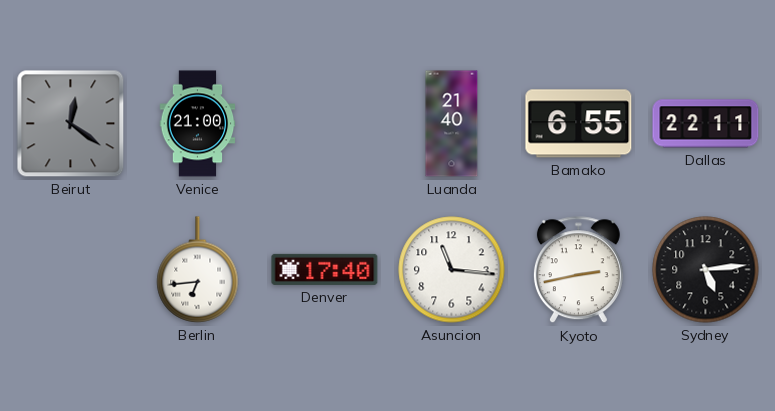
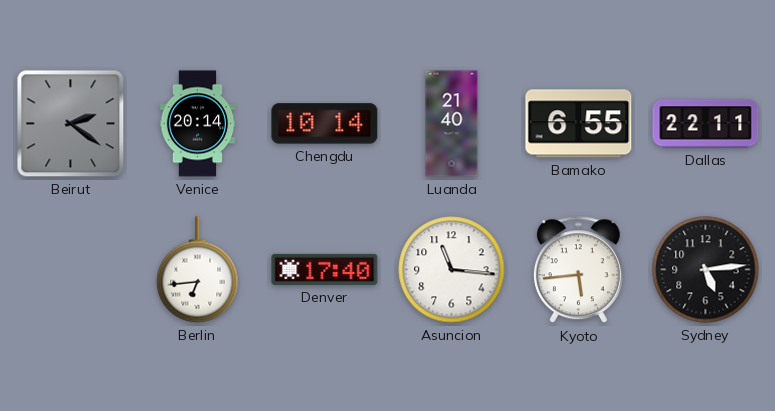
Beirut: 12:21 -> 2:21 (71, 124)
Venice: 21:00 -> 20:14 (198, 124)
Chengdu: none -> 10:14 (325, 124)
Kyoto: 2:43 -> 5:44 (578, 270)
